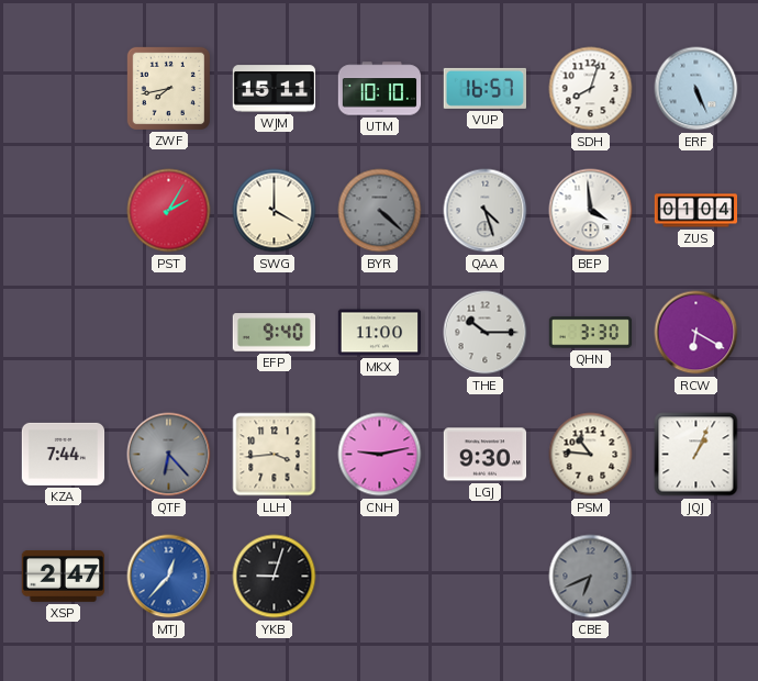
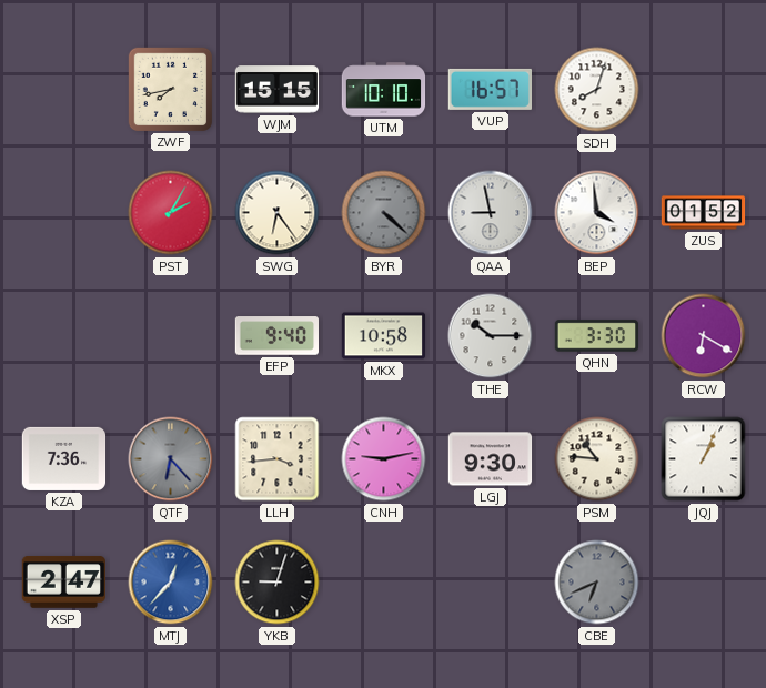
WJM: 15:11 -> 15:15 (278, 90)
ERF: 5:26 -> none (696, 89)
SWG: 4:00 -> 6:24 (278, 213)
QAA: 4:27 -> 8:58 (491, 213)
ZUS: 01:04 -> 01:52 (704, 213)
MKX: 11:00 -> 10:58 (384, 336)
KZA: 7:44 -> 7:36 (64, 458)
